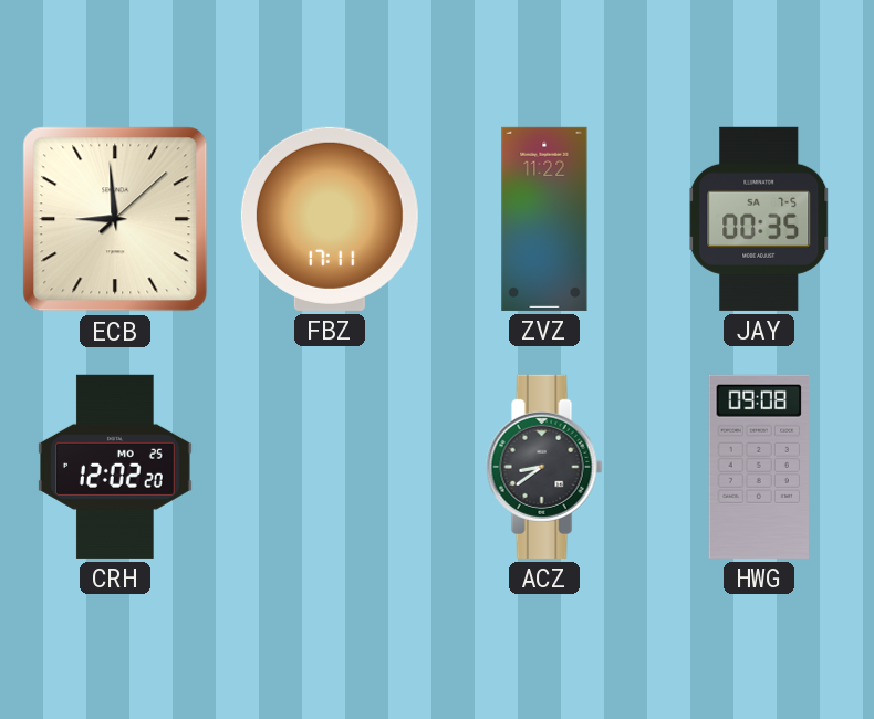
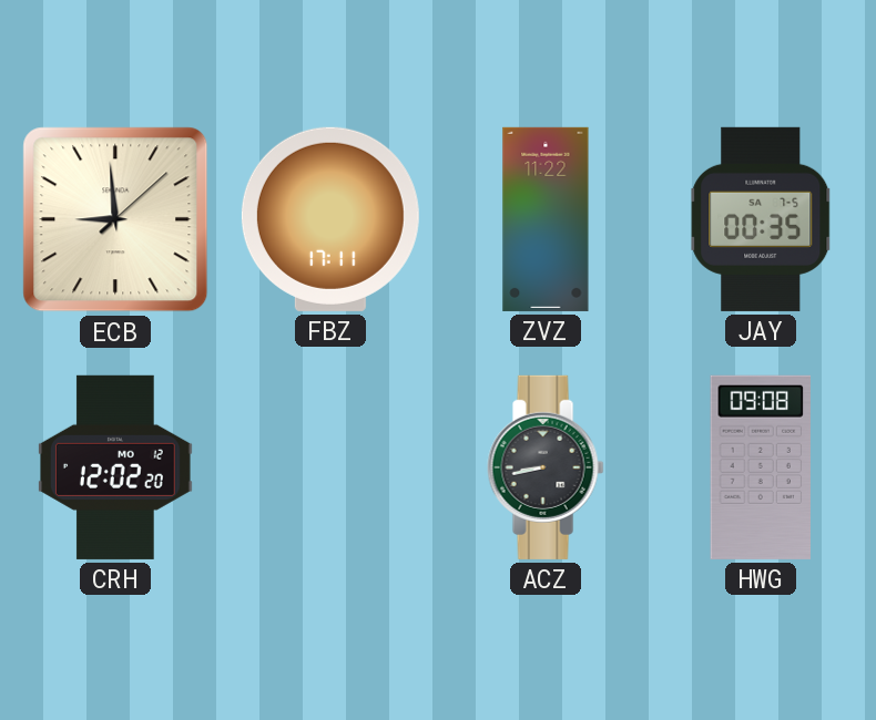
CRH date: MO 25 -> MO 12 (116, 467)
ACZ: 8:39 -> 8:43 (546, 467)
